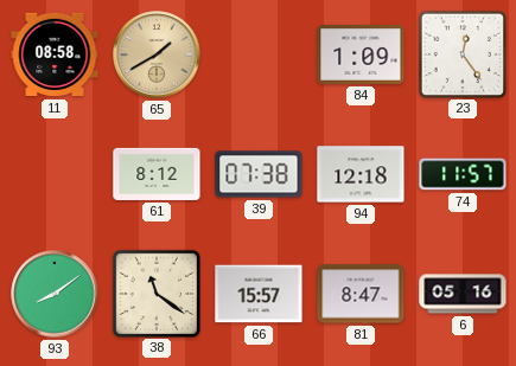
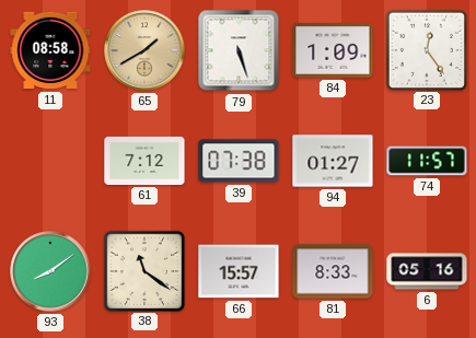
79: none -> 5:27 (239, 50)
61: 8:12 -> 7:12 (144, 161)
94: 12:18 -> 01:27 (333, 161)
81: 8:47 -> 8:33 (333, 271)
